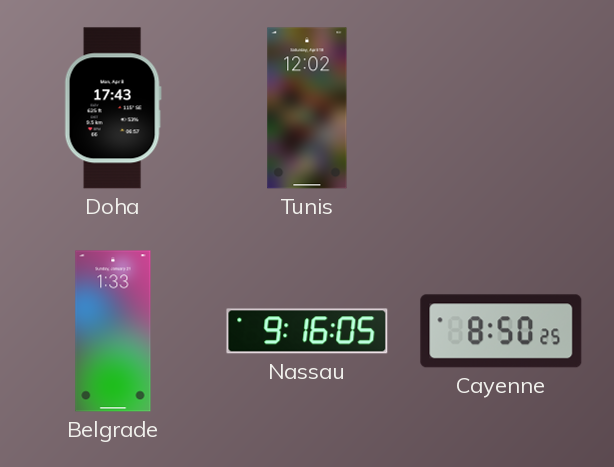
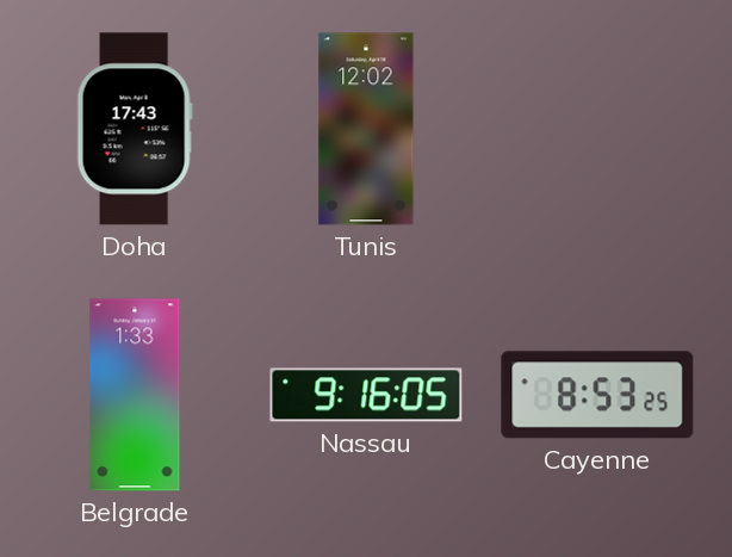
Cayenne: 8:50 -> 8:53 (597, 395)
